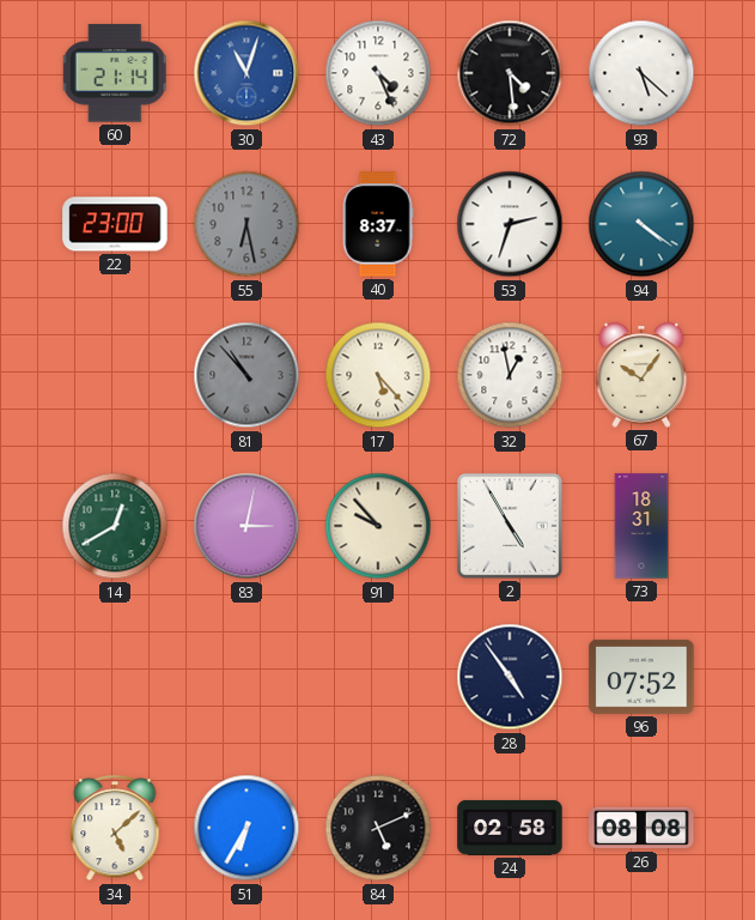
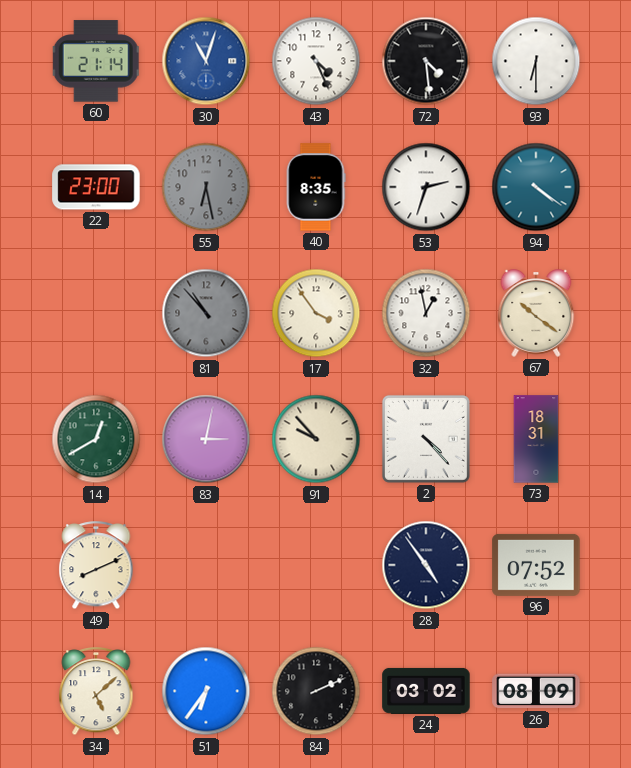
93: 5:22 -> 6:30 (536, 61)
40: 8:37 -> 8:35 (316, 187)
17: 5:23 -> 3:54 (316, 313)
67: 10:06 -> 10:21 (536, 313)
2: 4:55 -> 4:23 (426, 439)
49: none -> 8:11 (96, 566)
51: 6:35 -> 6:36 (206, 691)
84: 5:11 -> 2:11 (316, 691)
24: 02:58 -> 03:02 (426, 691)
26: 08:08 -> 08:09 (536, 691)
